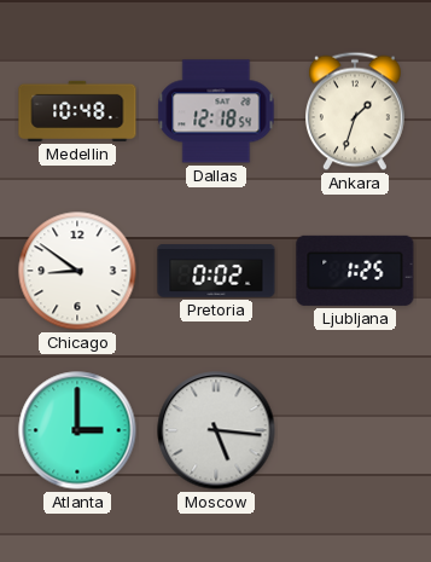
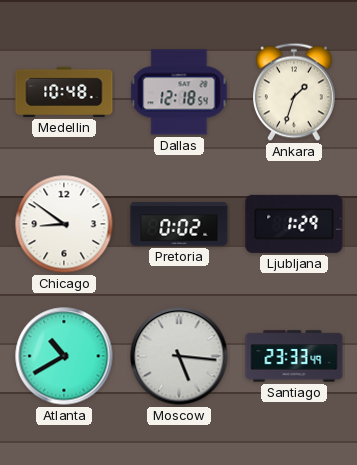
Ljubljana: 1:25 -> 1:29 (294, 224)
Atlanta: 3:00 -> 10:40 (64, 356)
Santiago: none -> 23:33 (294, 356)
